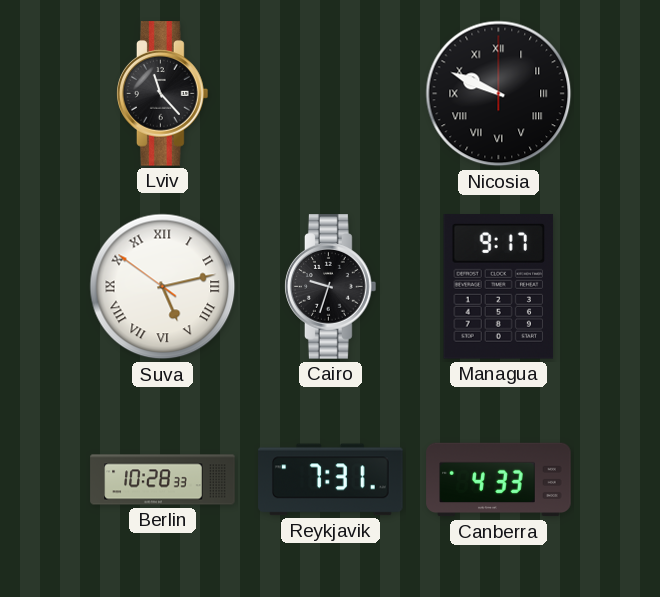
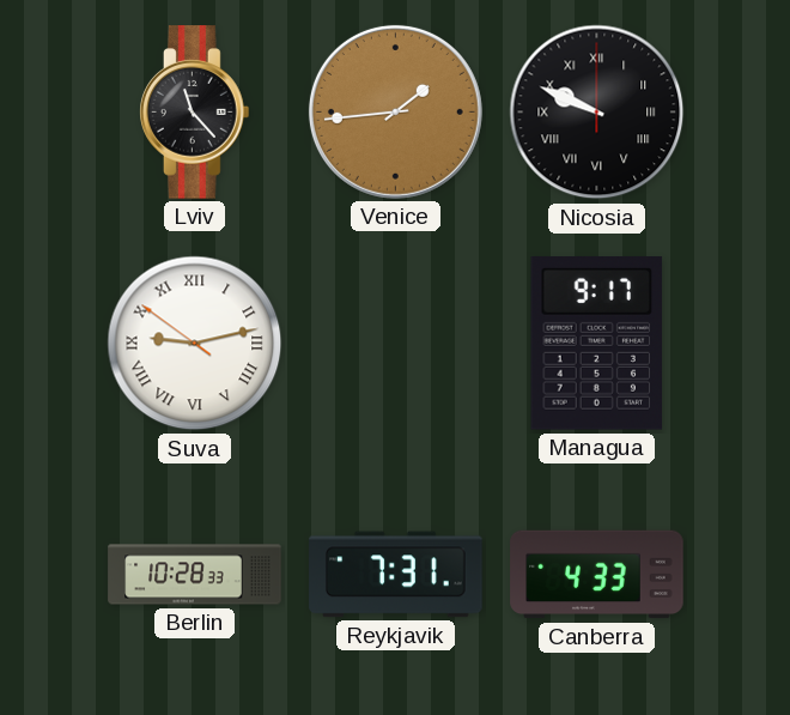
Venice: none -> 1:44 (395, 111)
Suva: 5:12 -> 9:12 (195, 344)
Cairo: 9:33 -> none (331, 287)
